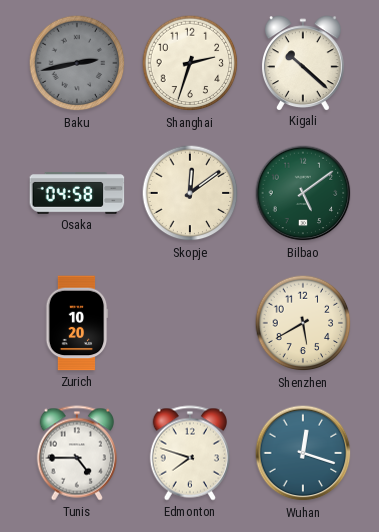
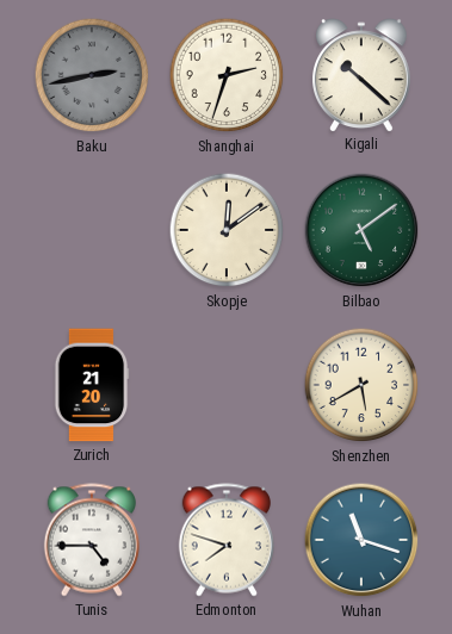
Osaka: 04:58 -> none (77, 194)
Zurich: 10:20 -> 21:20 (92, 385)
Wuhan: 12:18 -> 11:18 (361, 540)
